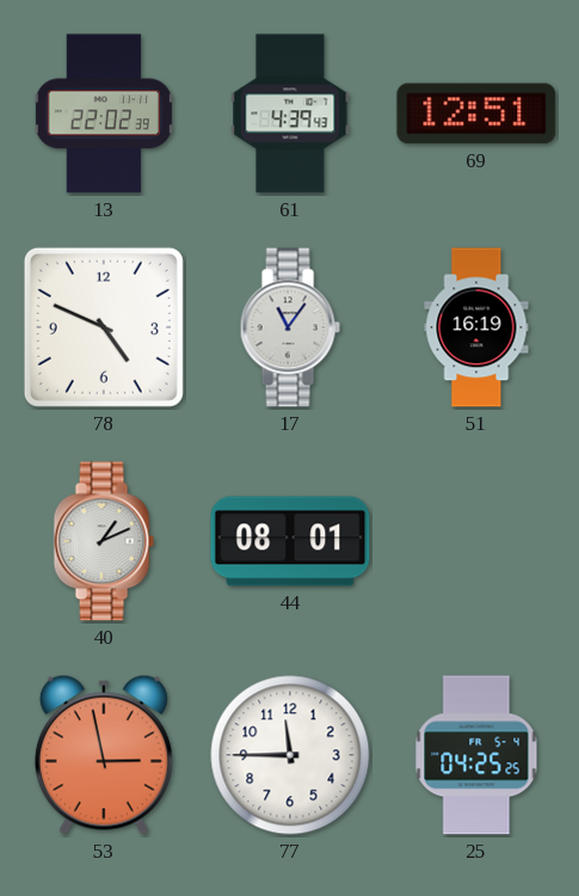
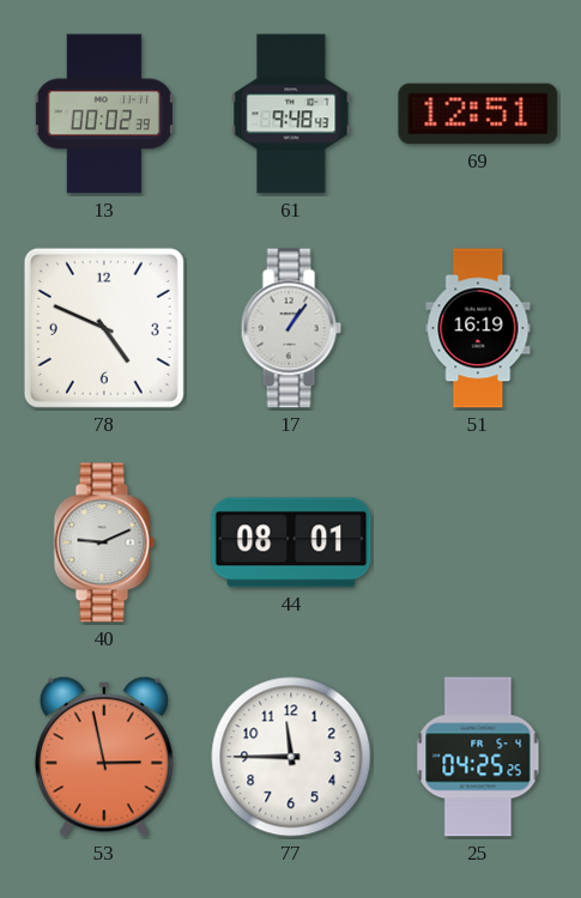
13: 22:02 -> 00:02 (104, 114)
61: 4:39 -> 9:48 (291, 114)
17: 11:06 -> 1:06 (291, 328)
40: 1:11 -> 9:11 (104, 542)
